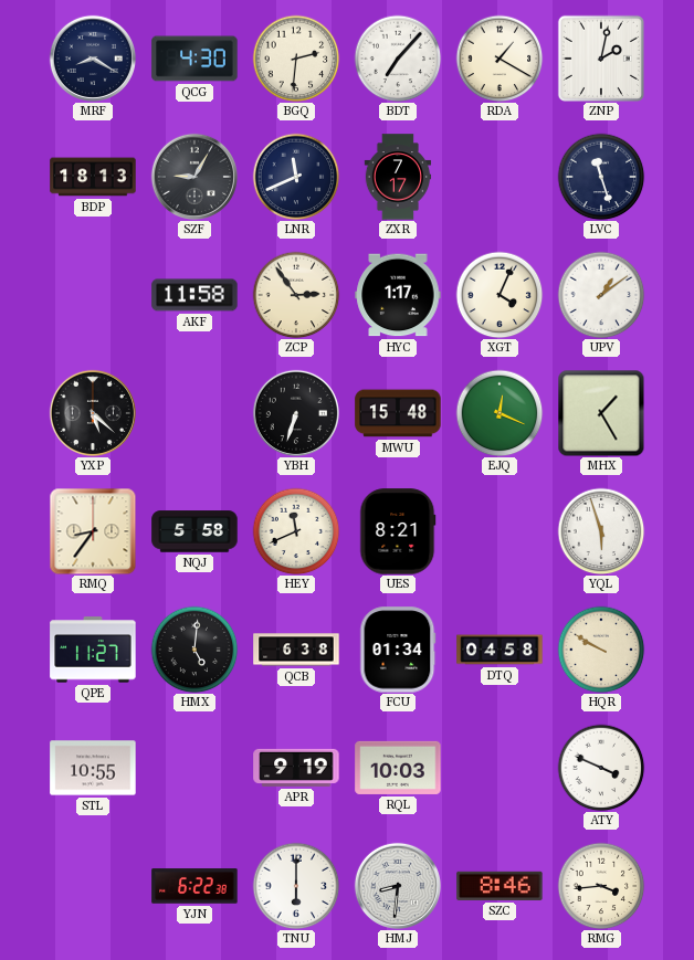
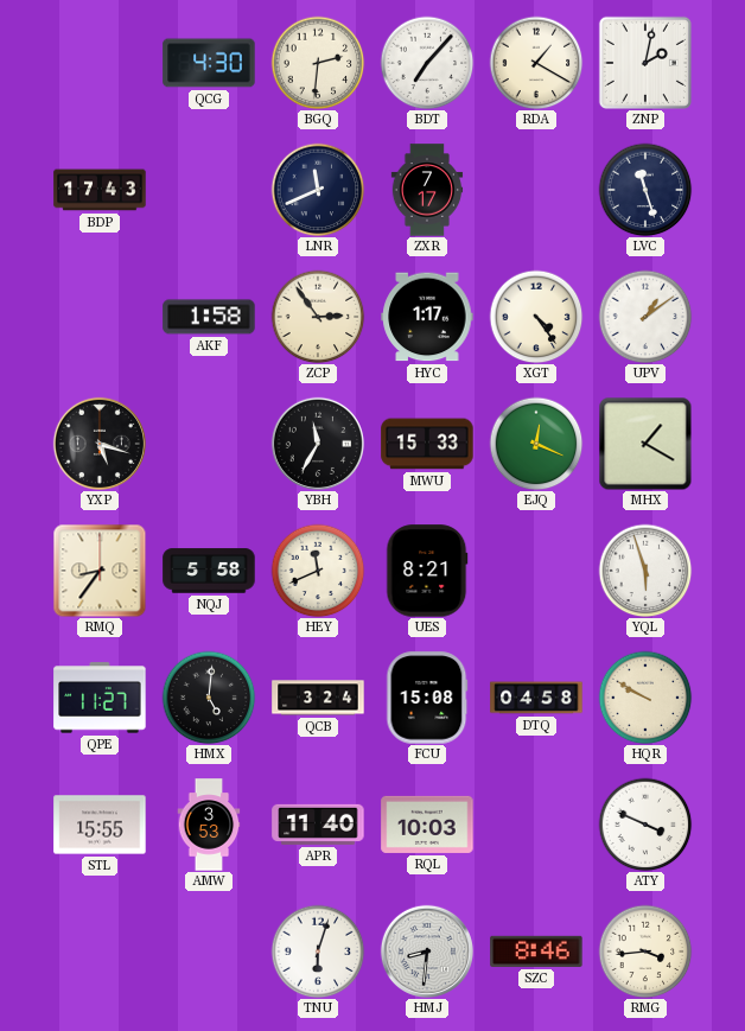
MRF: 8:20 -> none (93, 59)
BDP: 18:13 -> 17:43 (100, 190)
SZF: 9:05 -> none (194, 177)
AKF: 11:58 -> 1:58 (209, 317)
XGT: 4:04 -> 4:24 (536, 317)
YXP: 5:22 -> 5:18 (100, 444)
YBH: 6:33 -> 11:35 (318, 444)
MWU: 15:48 -> 15:33 (427, 444)
MHX: 1:25 -> 1:20 (645, 444)
QCB: 6:38 -> 3:24 (318, 698)
FCU: 01:34 -> 15:08 (427, 698)
STL: 10:55 -> 15:55 (100, 825)
AMW: none -> 3:53 (209, 825)
APR: 9:19 -> 11:40 (318, 825)
YJN: 6:22 -> none (194, 886)
TNU: 6:00 -> 6:03 (318, 952)
